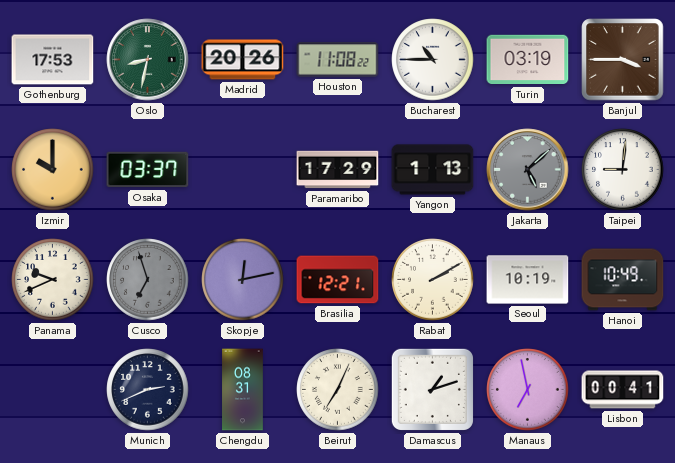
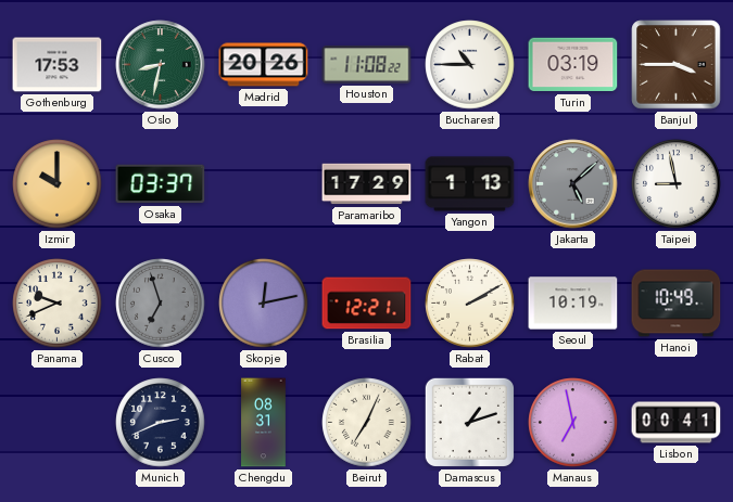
Taipei: 9:01 -> 8:58 (677, 184)
